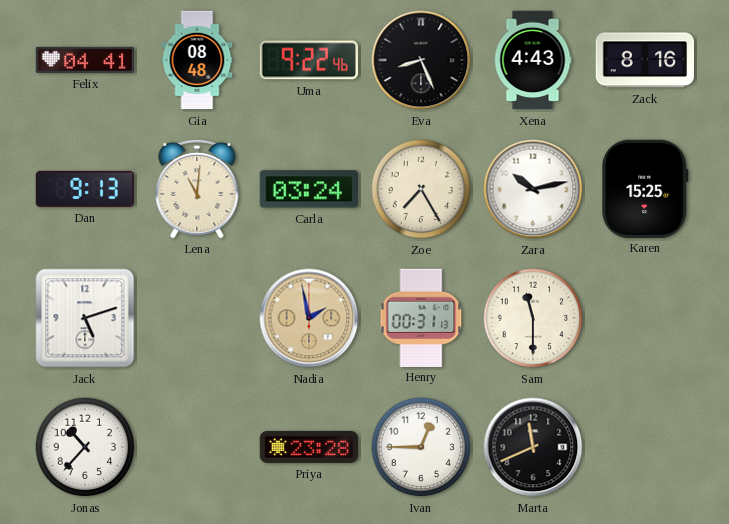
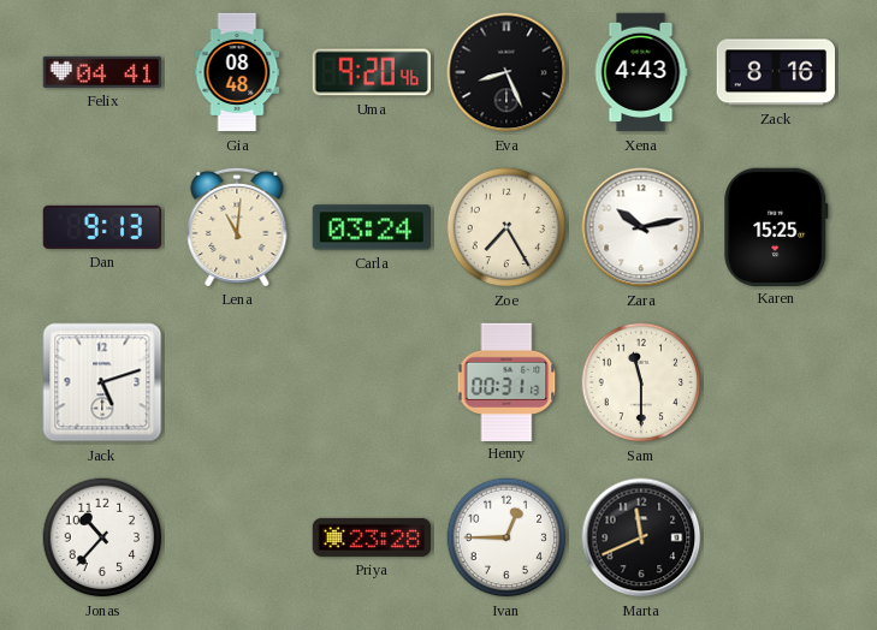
Uma: 9:22 -> 9:20 (371, 72)
Nadia: 1:58 -> none (309, 318)
